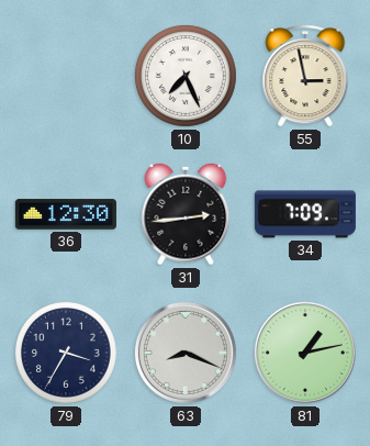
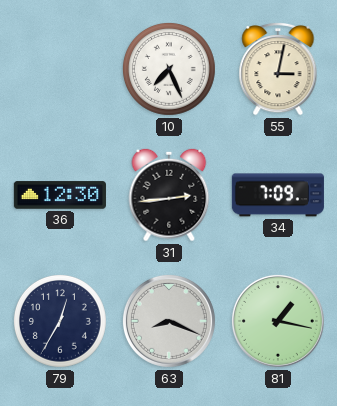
55: 2:58 -> 3:02 (278, 69)
79: 3:35 -> 12:35 (60, 321)
81: 1:13 -> 1:17 (278, 321)
